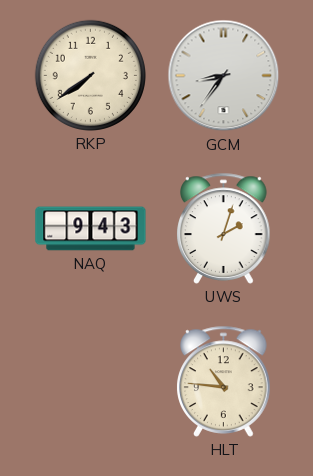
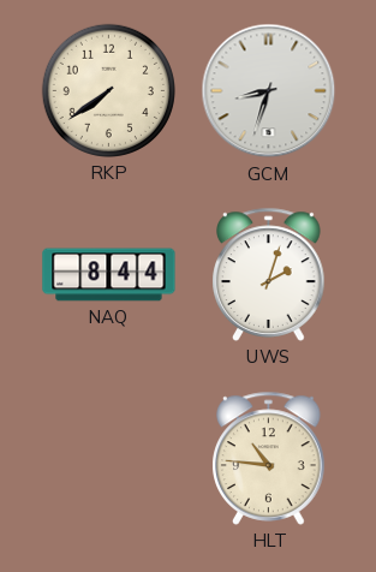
GCM: 8:36 -> 8:33 (269, 91)
NAQ: 9:43 -> 8:44 (109, 275)
